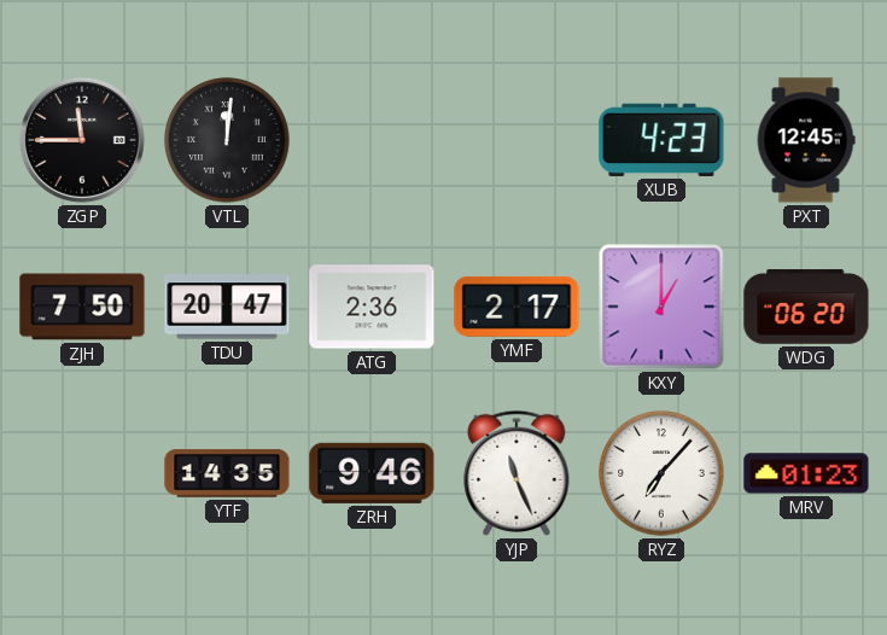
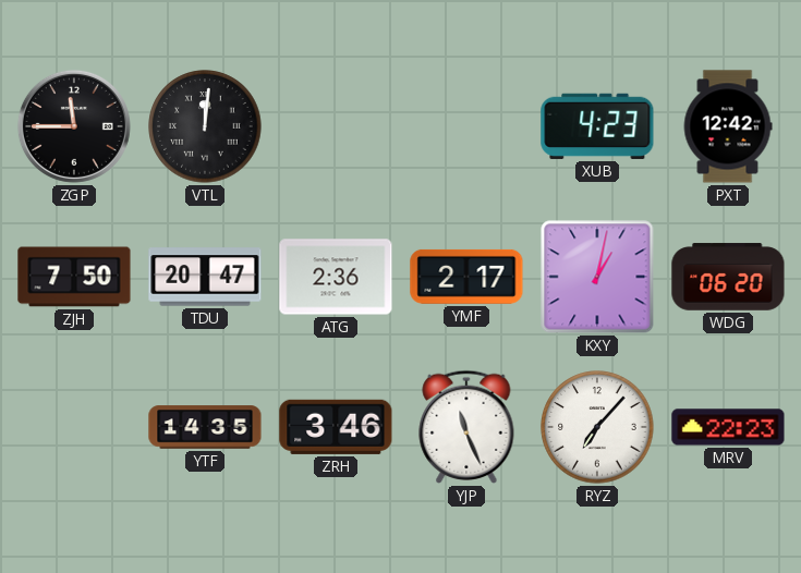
PXT: 12:45 -> 12:42 (728, 126)
KXY: 1:00 -> 1:02 (597, 277)
ZRH: 9:46 -> 3:46 (336, 427)
MRV: 01:23 -> 22:23 (728, 427)
